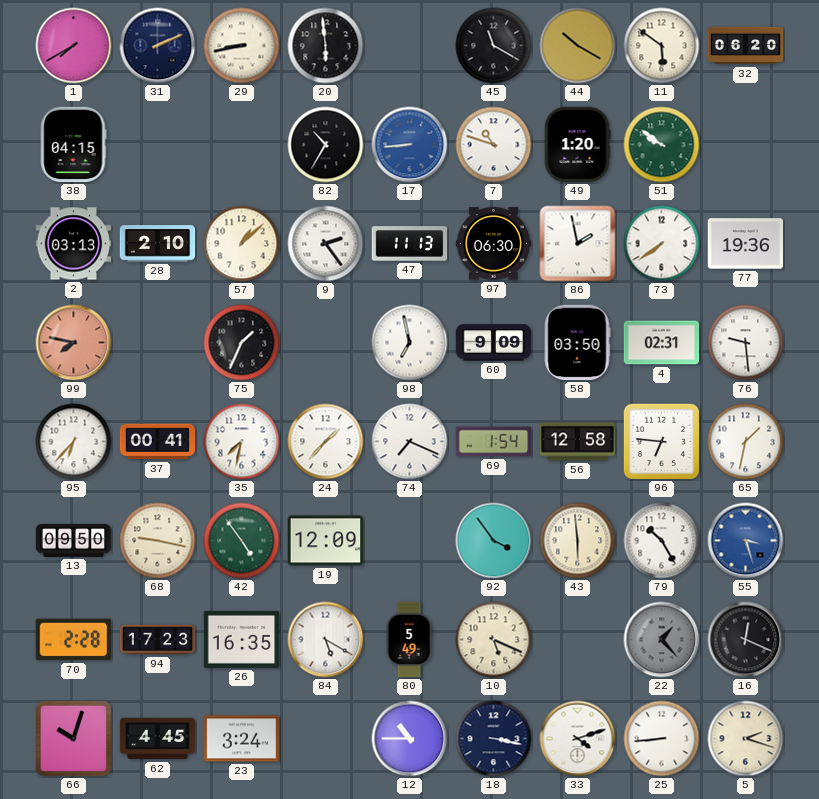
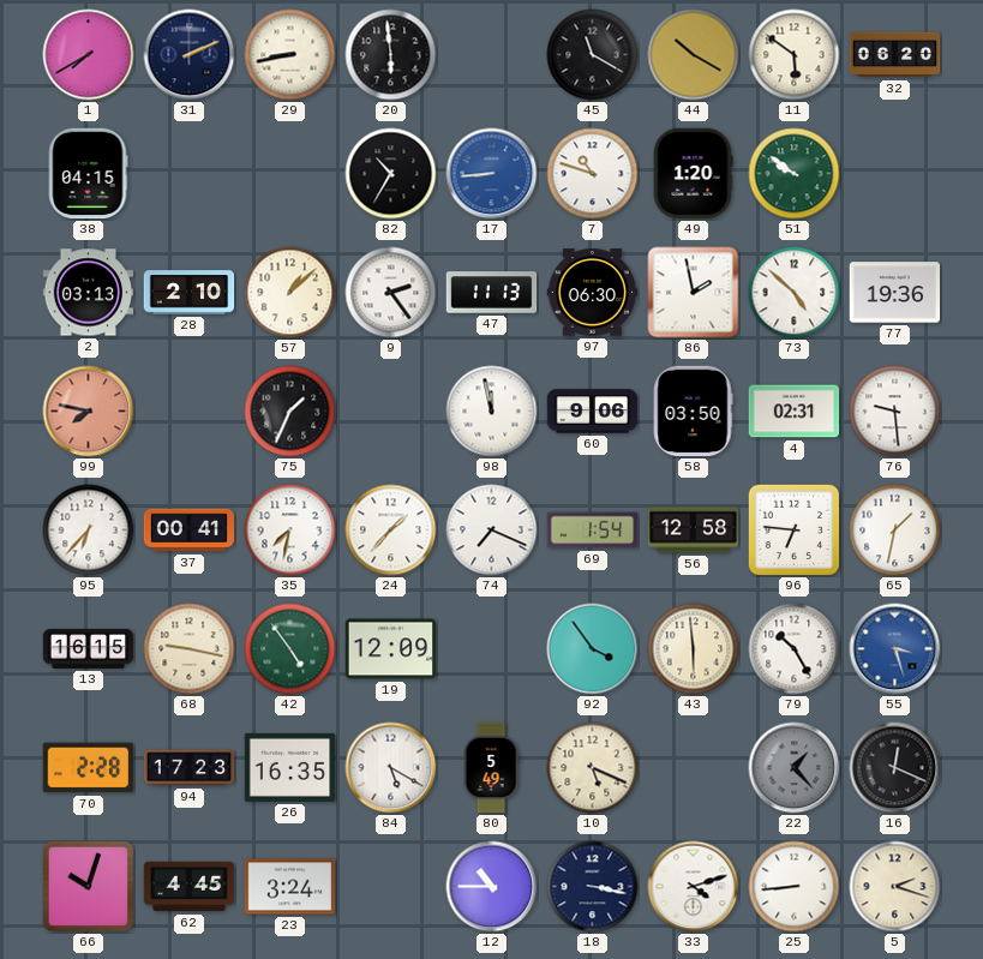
73: 7:39 -> 4:52 (795, 293)
98: 6:58 -> 11:58 (492, 412)
60: 9:09 -> 9:06 (593, 412)
13: 09:50 -> 16:15 (89, 648)
